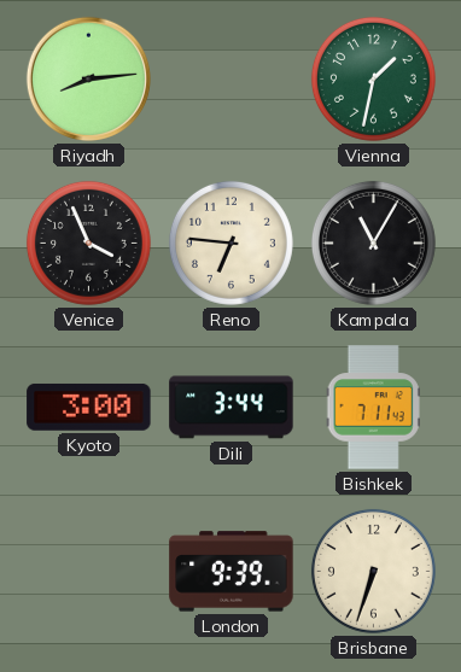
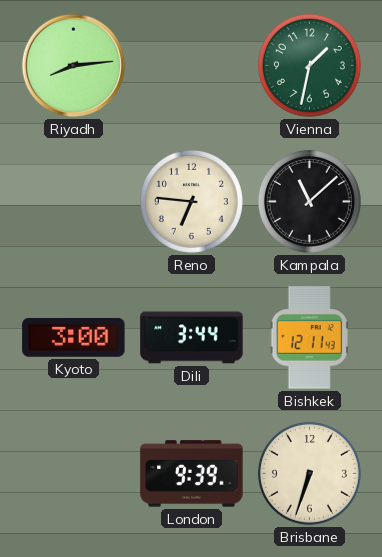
Venice: 3:56 -> none (88, 242)
Kampala: 11:05 -> 11:08 (309, 201)
Bishkek: 7:11 -> 12:11 (309, 338)
